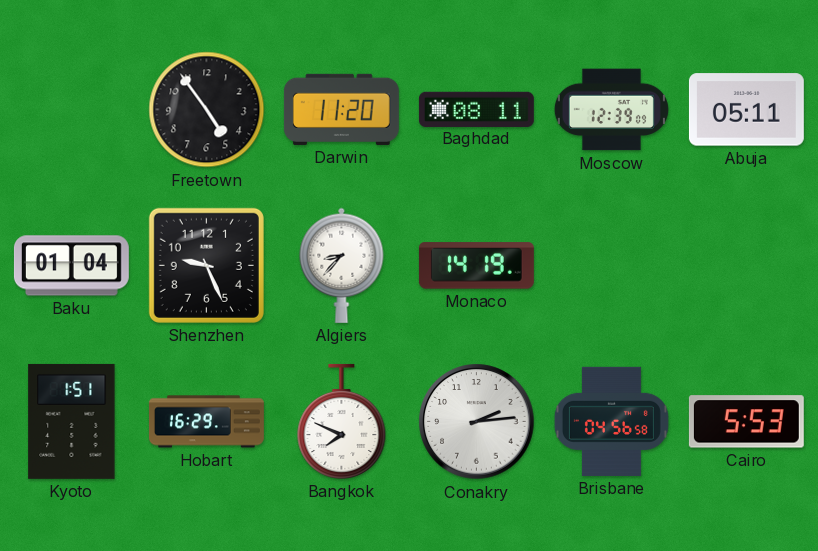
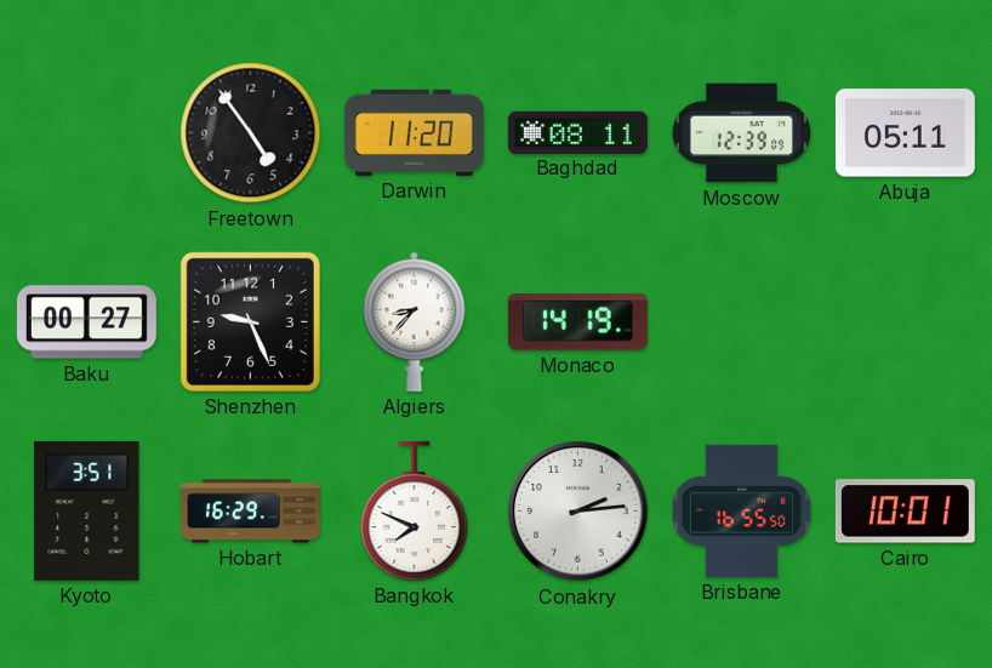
Baku: 01:04 -> 00:27 (86, 322)
Kyoto: 1:51 -> 3:51 (87, 510)
Brisbane: 04:56 -> 16:55 (741, 510)
Cairo: 5:53 -> 10:01 (905, 512)
